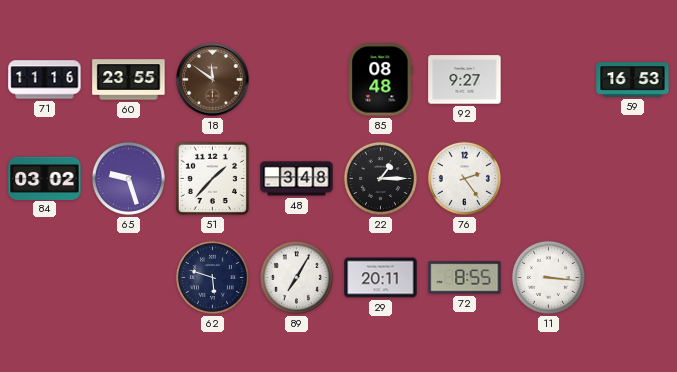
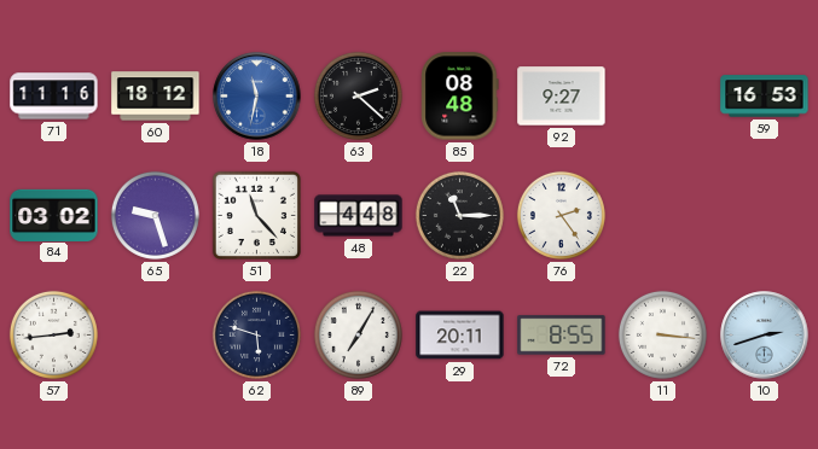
60: 23:55 -> 18:12 (156, 97)
18: 11:51 -> 11:32 (257, 97)
18 dial: brown -> blue (257, 97)
63: none -> 2:22 (358, 95)
51: 1:37 -> 11:23 (256, 215)
48: 3:48 -> 4:48 (359, 216)
22: 1:15 -> 11:15 (459, 215)
57: none -> 2:44 (53, 334)
10: none -> 2:42 (765, 336)
